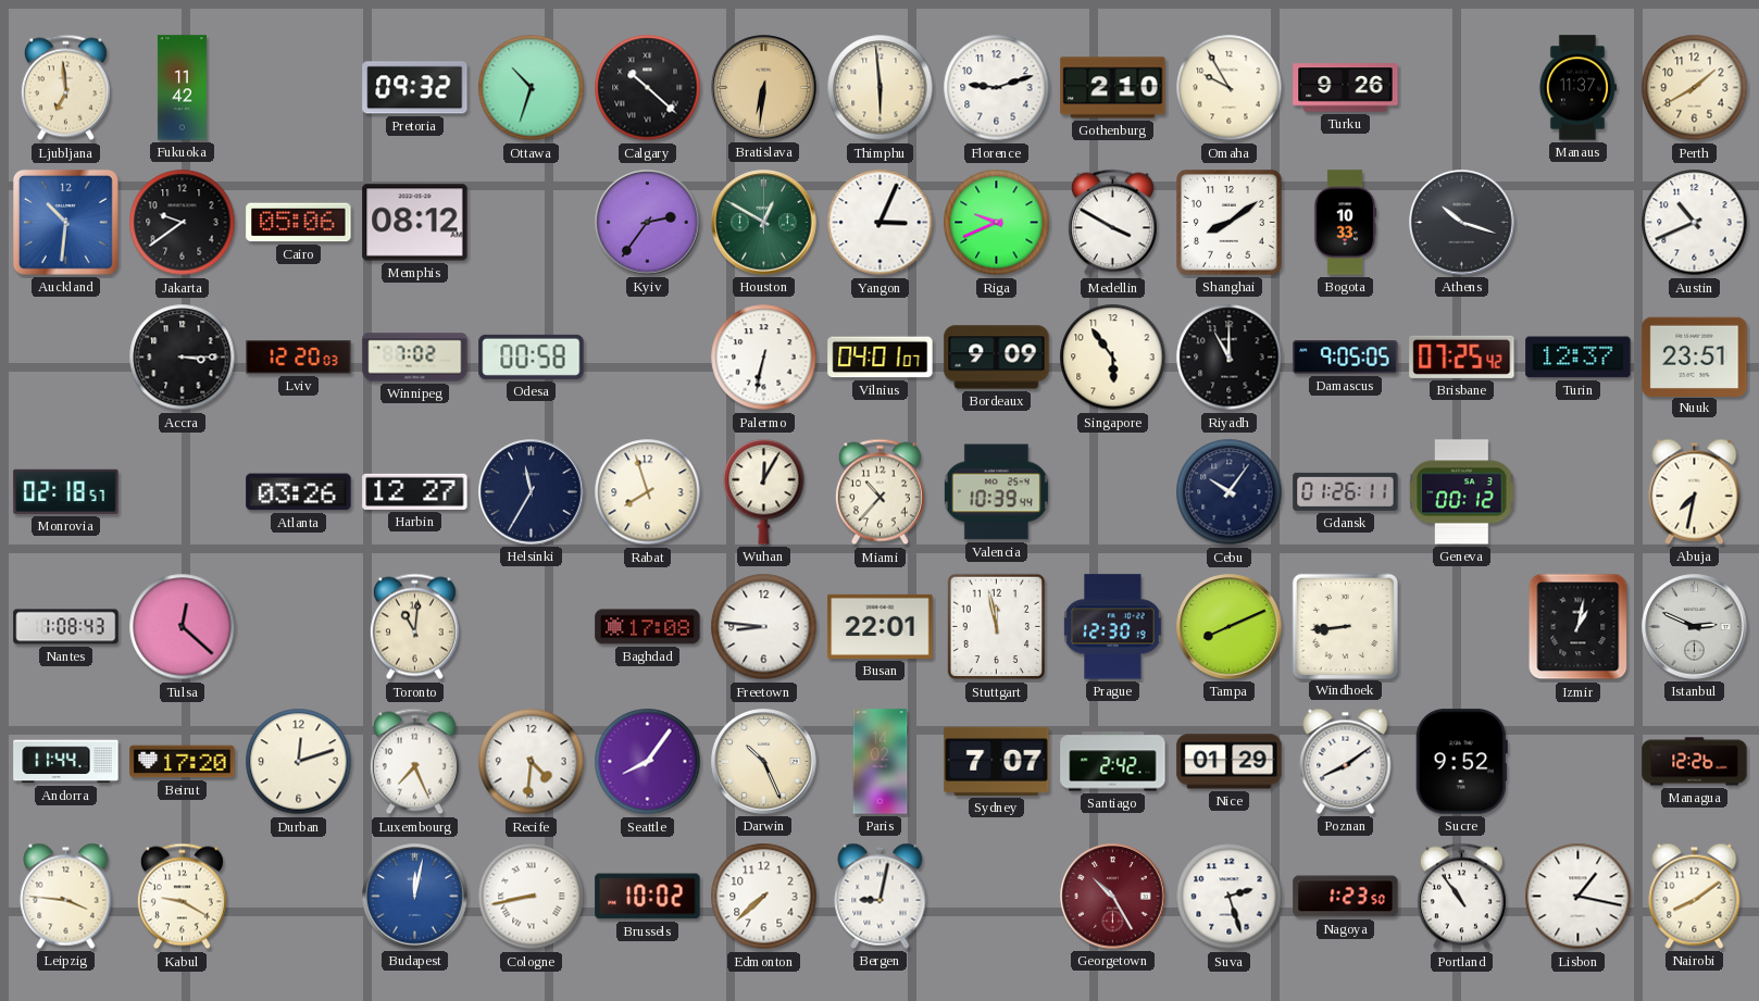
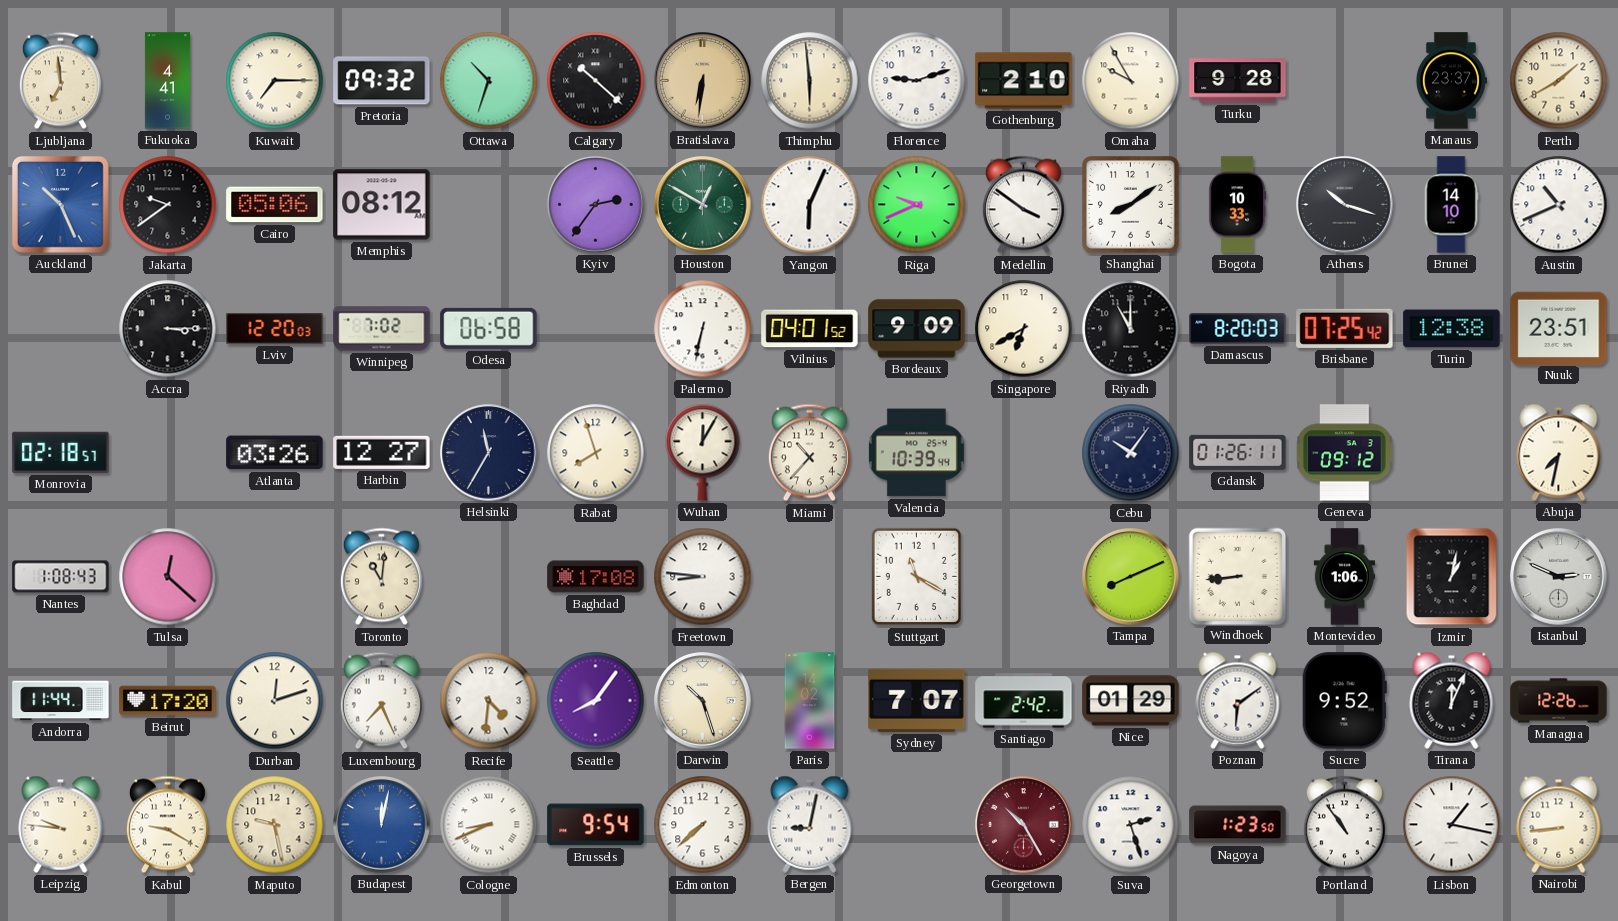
Fukuoka: 11:42 -> 4:41 (167, 81)
Kuwait: none -> 7:15 (275, 81)
Turku: 9:26 -> 9:28 (1238, 81)
Manaus: 11:37 -> 23:37 (1451, 81)
Auckland: 10:31 -> 10:26 (61, 205)
Yangon: 3:04 -> 6:04 (810, 205)
Medellin: 3:50 -> 3:51 (1023, 205)
Brunei: none -> 14:10 (1451, 205)
Odesa: 00:58 -> 06:58 (489, 328)
Vilnius: 04:01:07 -> 04:01:52 (810, 329)
Singapore: 5:54 -> 6:40 (1024, 329)
Damascus: 9:05 -> 8:20 (1238, 329)
Turin: 12:37 -> 12:38 (1452, 329)
Geneva: 00:12 -> 09:12 (1345, 453)
Busan: 22:01 -> none (881, 626)
Stuttgart: 11:58 -> 11:20 (916, 577)
Prague: 12:30 -> none (1113, 627)
Montevideo: none -> 1:06 (1345, 577)
Darwin: 10:26 -> 10:27 (703, 701)
Poznan: 8:09 -> 6:09 (1238, 700)
Tirana: none -> 12:04 (1452, 700)
Leipzig: 3:46 -> 9:46 (61, 824)
Maputo: none -> 9:28 (275, 825)
Cologne: 8:43 -> 8:41 (489, 825)
Brussels: 10:02 -> 9:54 (596, 825)
Nairobi: 8:09 -> 8:44 (1559, 824)
